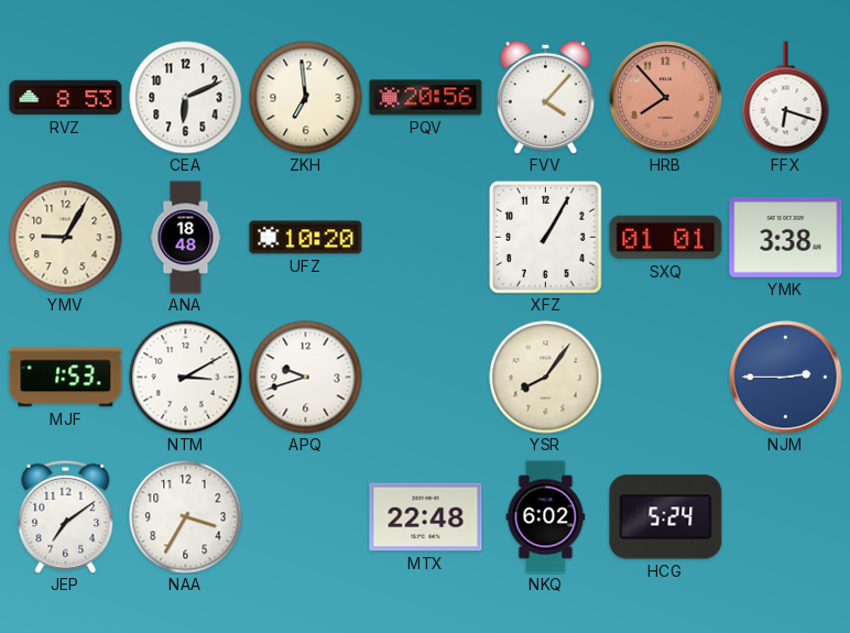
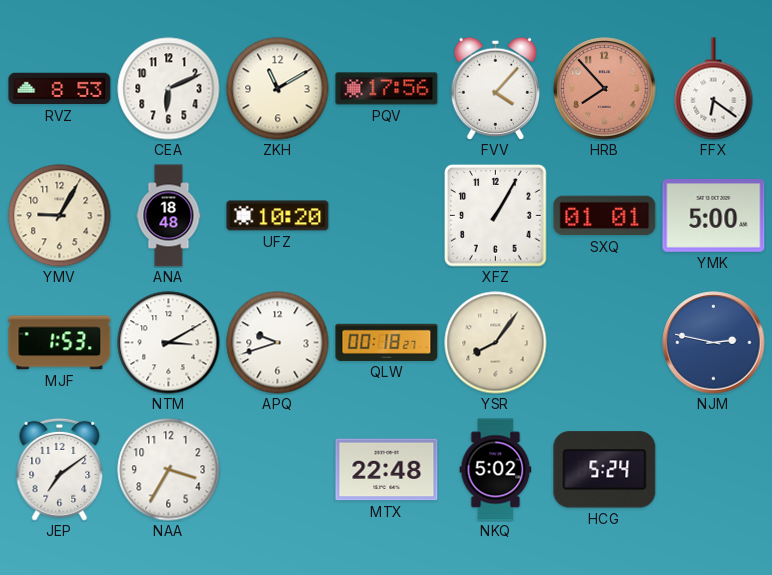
ZKH: 6:59 -> 11:10 (278, 89)
PQV: 20:56 -> 17:56 (387, 89)
FFX: 6:18 -> 6:21 (714, 89)
YMK: 3:38 -> 5:00 (714, 216)
QLW: none -> 00:18 (387, 342)
NJM: 2:45 -> 2:47 (714, 343)
NKQ: 6:02 -> 5:02 (496, 470)
